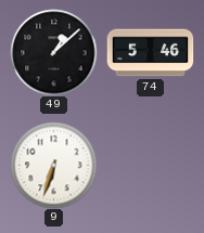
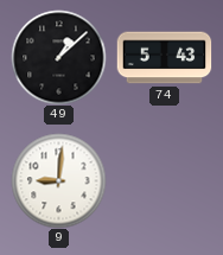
74: 5:46 -> 5:43 (164, 58)
9: 6:33 -> 9:01 (58, 180)
